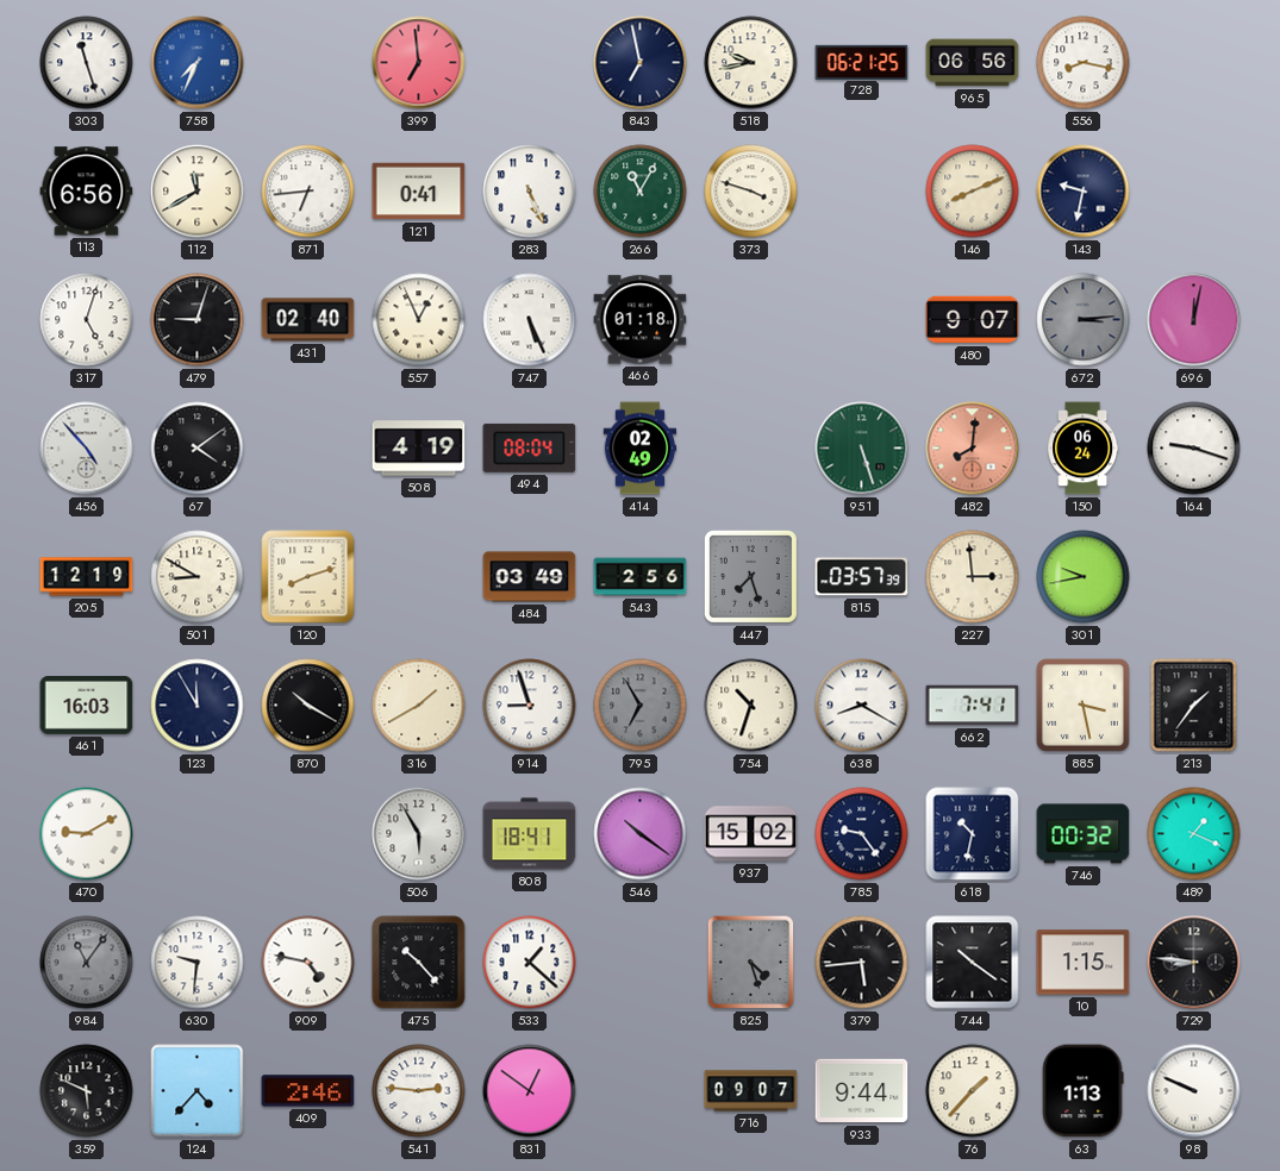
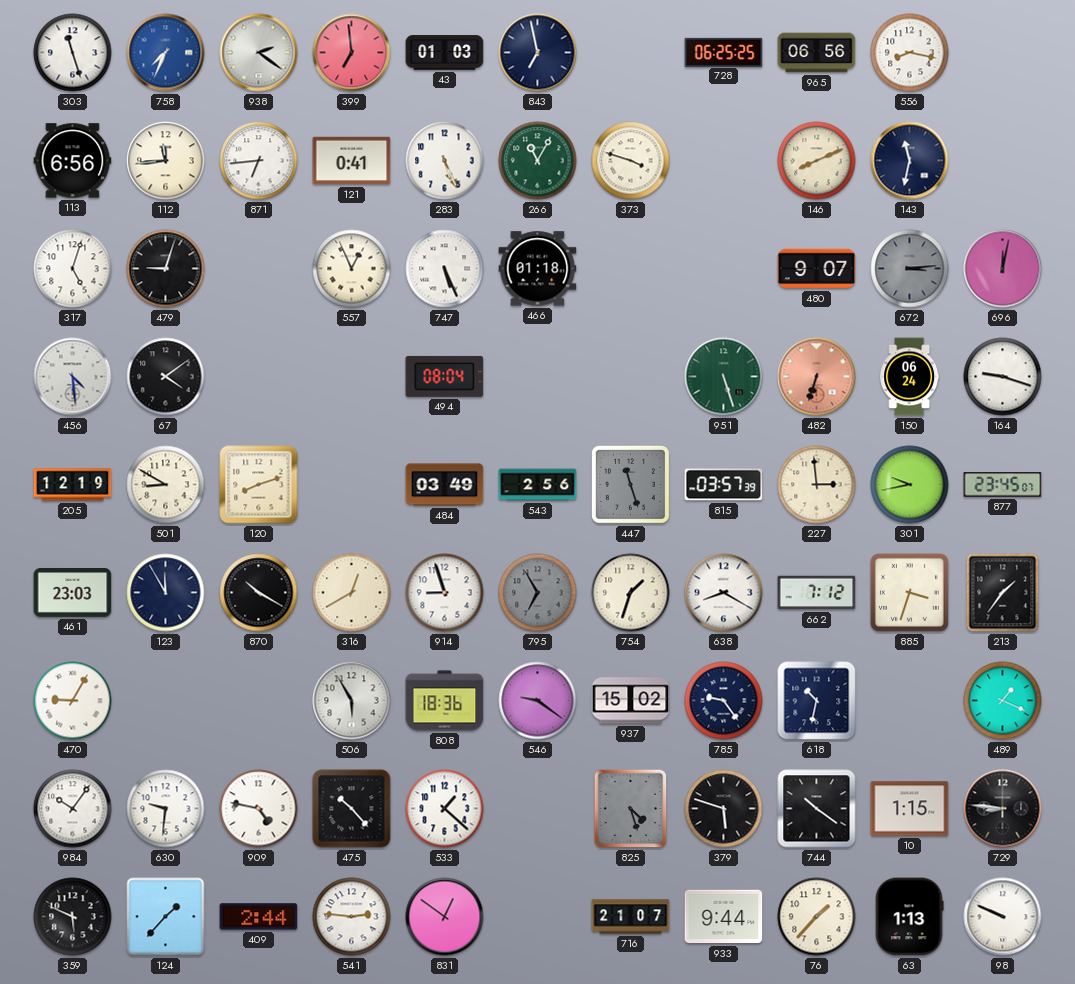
938: none -> 2:21 (259, 53)
43: none -> 01:03 (445, 53)
518: 9:43 -> none (751, 63)
728: 06:21 -> 06:25 (724, 52)
112: 11:40 -> 11:44 (166, 161)
143: 9:32 -> 11:32 (910, 161)
431: 02:40 -> none (308, 320)
456: 4:53 -> 4:29 (73, 377)
508: 4:19 -> none (419, 449)
414: 02:49 -> none (641, 449)
482: 8:01 -> 6:33 (817, 377)
447: 7:27 -> 11:27 (630, 484)
877: none -> 23:45 (1003, 485)
461: 16:03 -> 23:03 (73, 593)
316: 1:40 -> 12:40 (352, 593)
754: 10:33 -> 1:33 (631, 593)
662: 7:41 -> 7:12 (817, 593)
885: 3:28 -> 3:33 (909, 592)
470: 9:10 -> 9:05 (73, 701)
808: 18:41 -> 18:36 (445, 701)
546: 10:21 -> 9:21 (538, 701)
746: 00:32 -> none (1084, 834)
984: 11:06 -> 10:06 (73, 809)
984 dial: grey -> white (73, 809)
379: 5:44 -> 5:48 (724, 809)
124: 4:37 -> 1:37 (166, 917)
409: 2:46 -> 2:44 (259, 917)
716: 09:07 -> 21:07 (631, 917)
